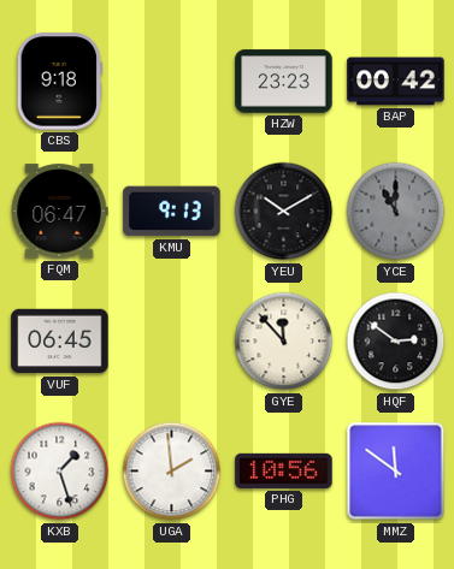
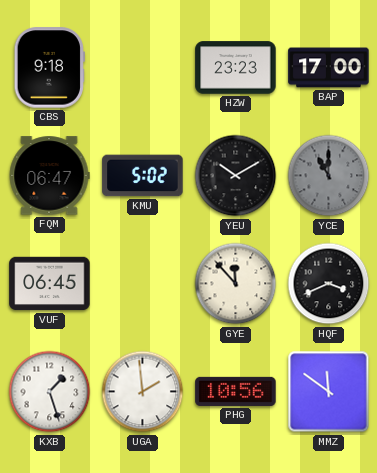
BAP: 00:42 -> 17:00 (329, 68)
KMU: 9:13 -> 5:02 (143, 176)
HQF: 2:51 -> 3:41 (329, 284)
